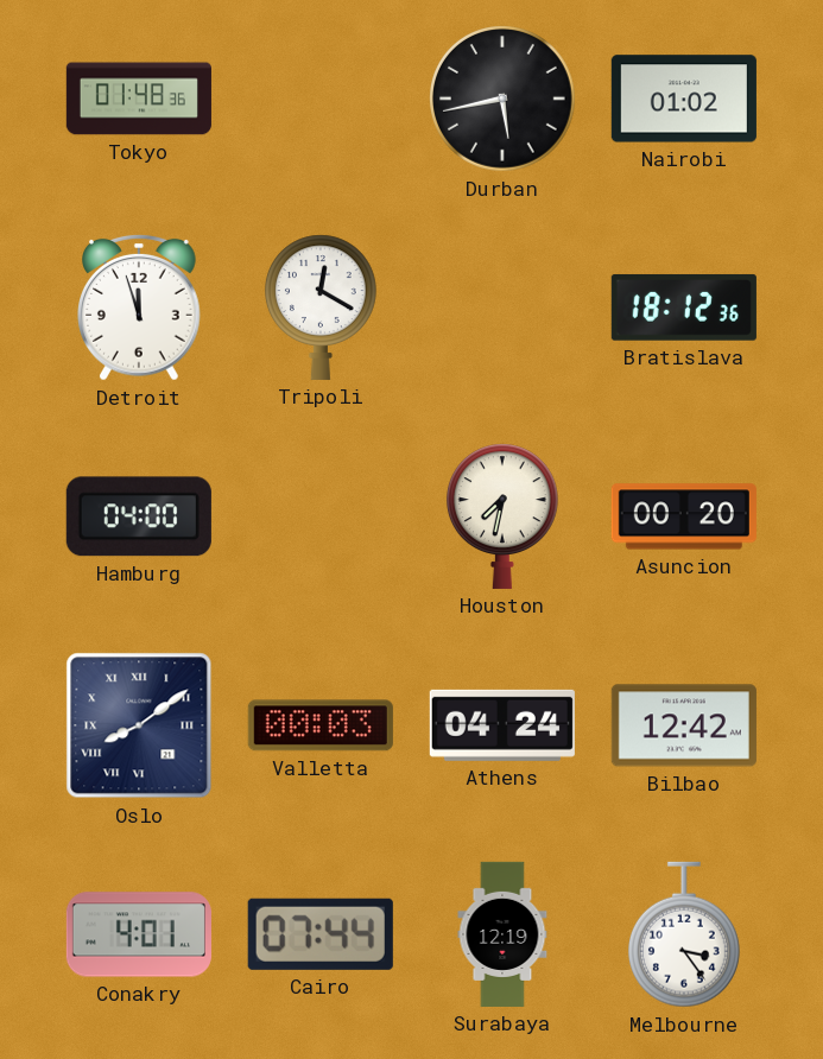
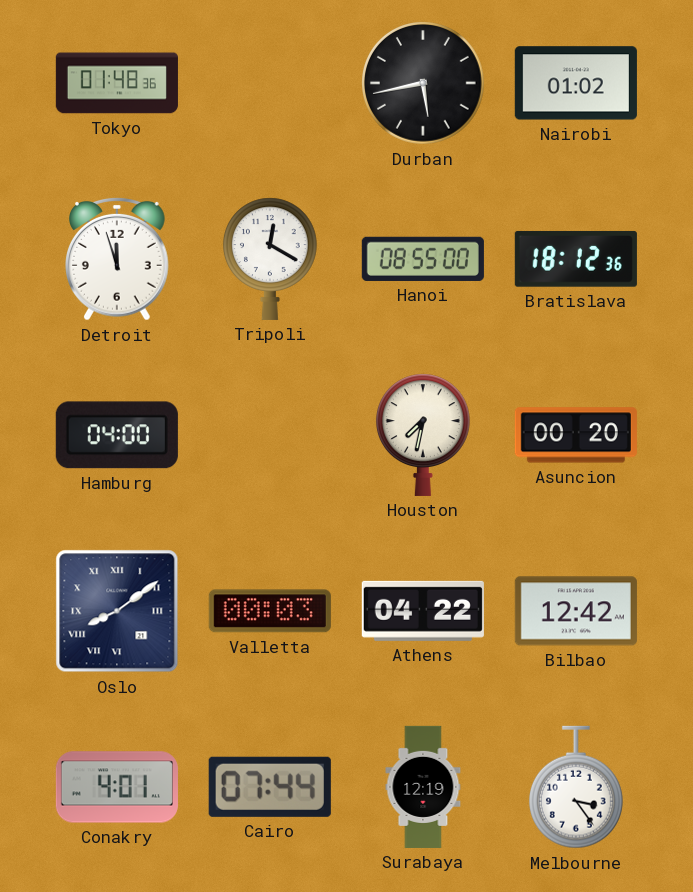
Hanoi: none -> 08:55 (423, 259)
Athens: 04:24 -> 04:22 (423, 611)
